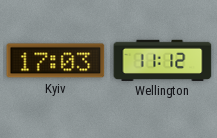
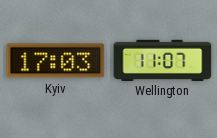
Wellington: 11:12 -> 11:07 (163, 60)
